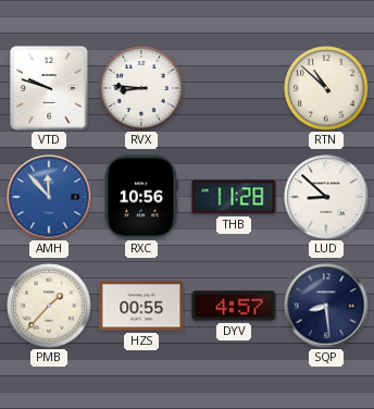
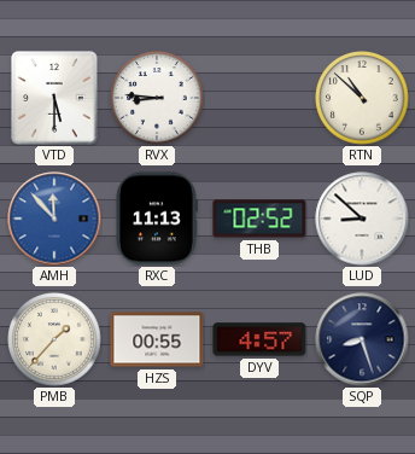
VTD: 9:48 -> 5:30 (54, 98)
RXC: 10:56 -> 11:13 (157, 219)
THB: 11:28 -> 02:52 (259, 219)
SQP: 8:29 -> 8:27 (362, 339)
